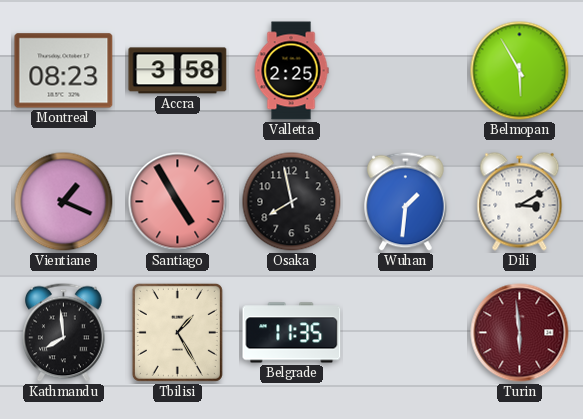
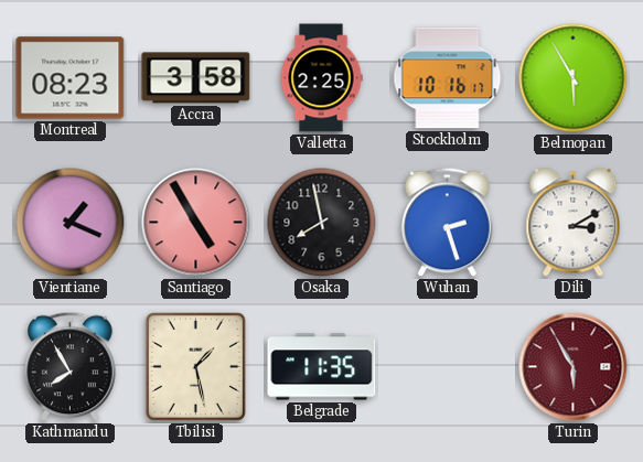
Stockholm: none -> 10:16 (448, 78)
Wuhan: 1:31 -> 2:27 (448, 223)
Kathmandu: 7:59 -> 7:55 (71, 367)
Tbilisi: 1:25 -> 1:28 (195, 366)
Turin: 5:59 -> 5:55 (574, 367)
